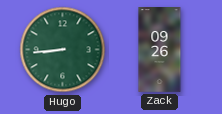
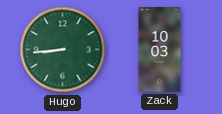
Zack: 09:26 -> 10:03 (160, 50)
